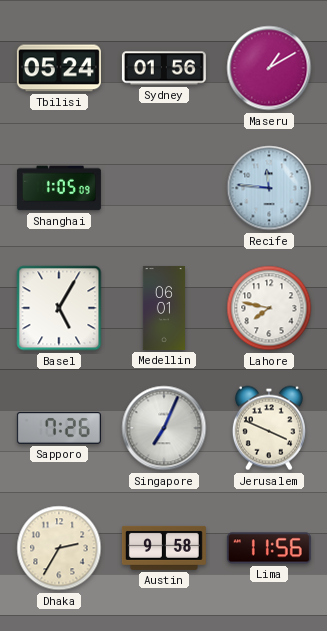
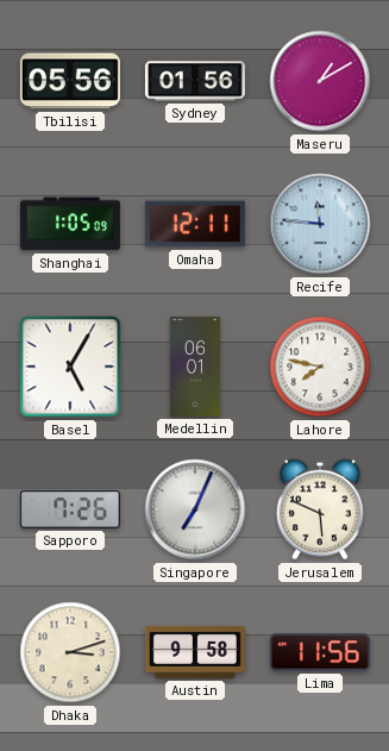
Tbilisi: 05:24 -> 05:56 (70, 81)
Omaha: none -> 12:11 (195, 224)
Jerusalem: 3:49 -> 5:49 (320, 509)
Dhaka: 2:35 -> 3:12 (70, 652)
